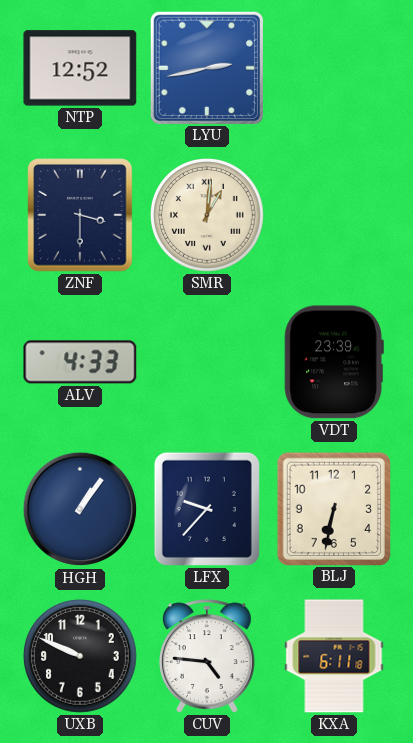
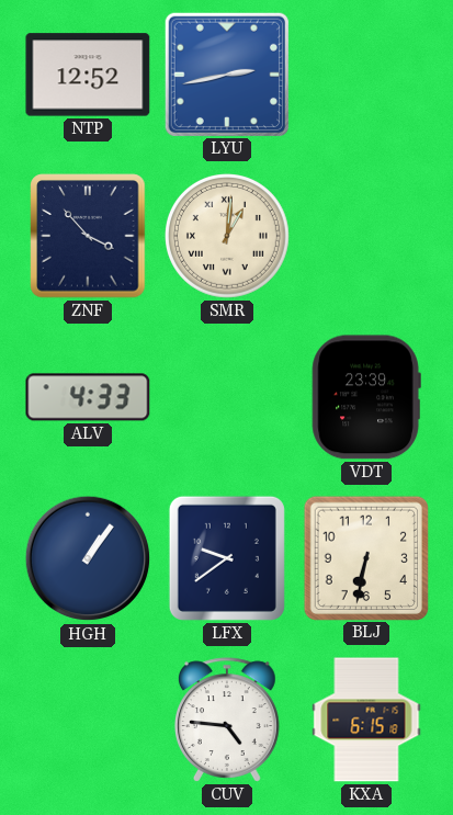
ZNF: 3:30 -> 3:53 (88, 236)
LFX: 9:37 -> 9:39 (227, 558)
UXB: 9:49 -> none (81, 657)
KXA: 6:11 -> 6:15 (366, 720)
